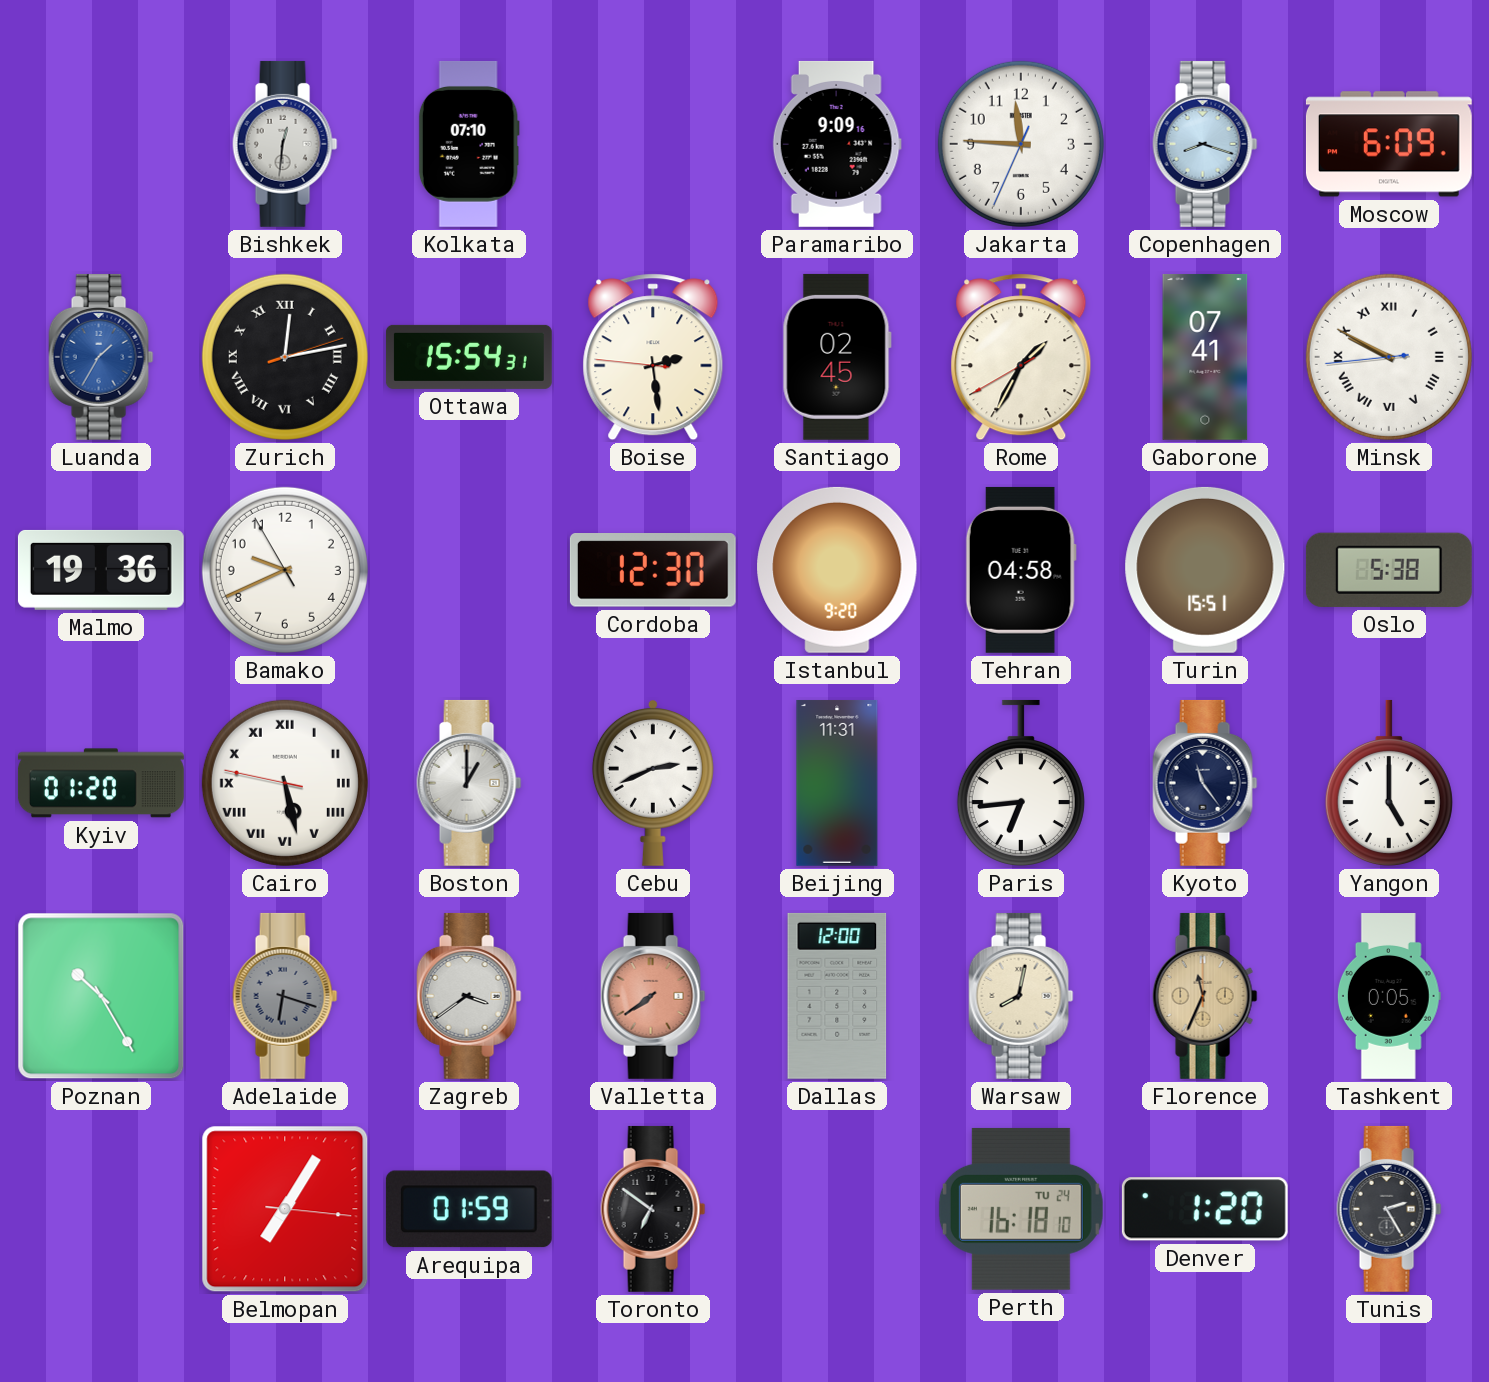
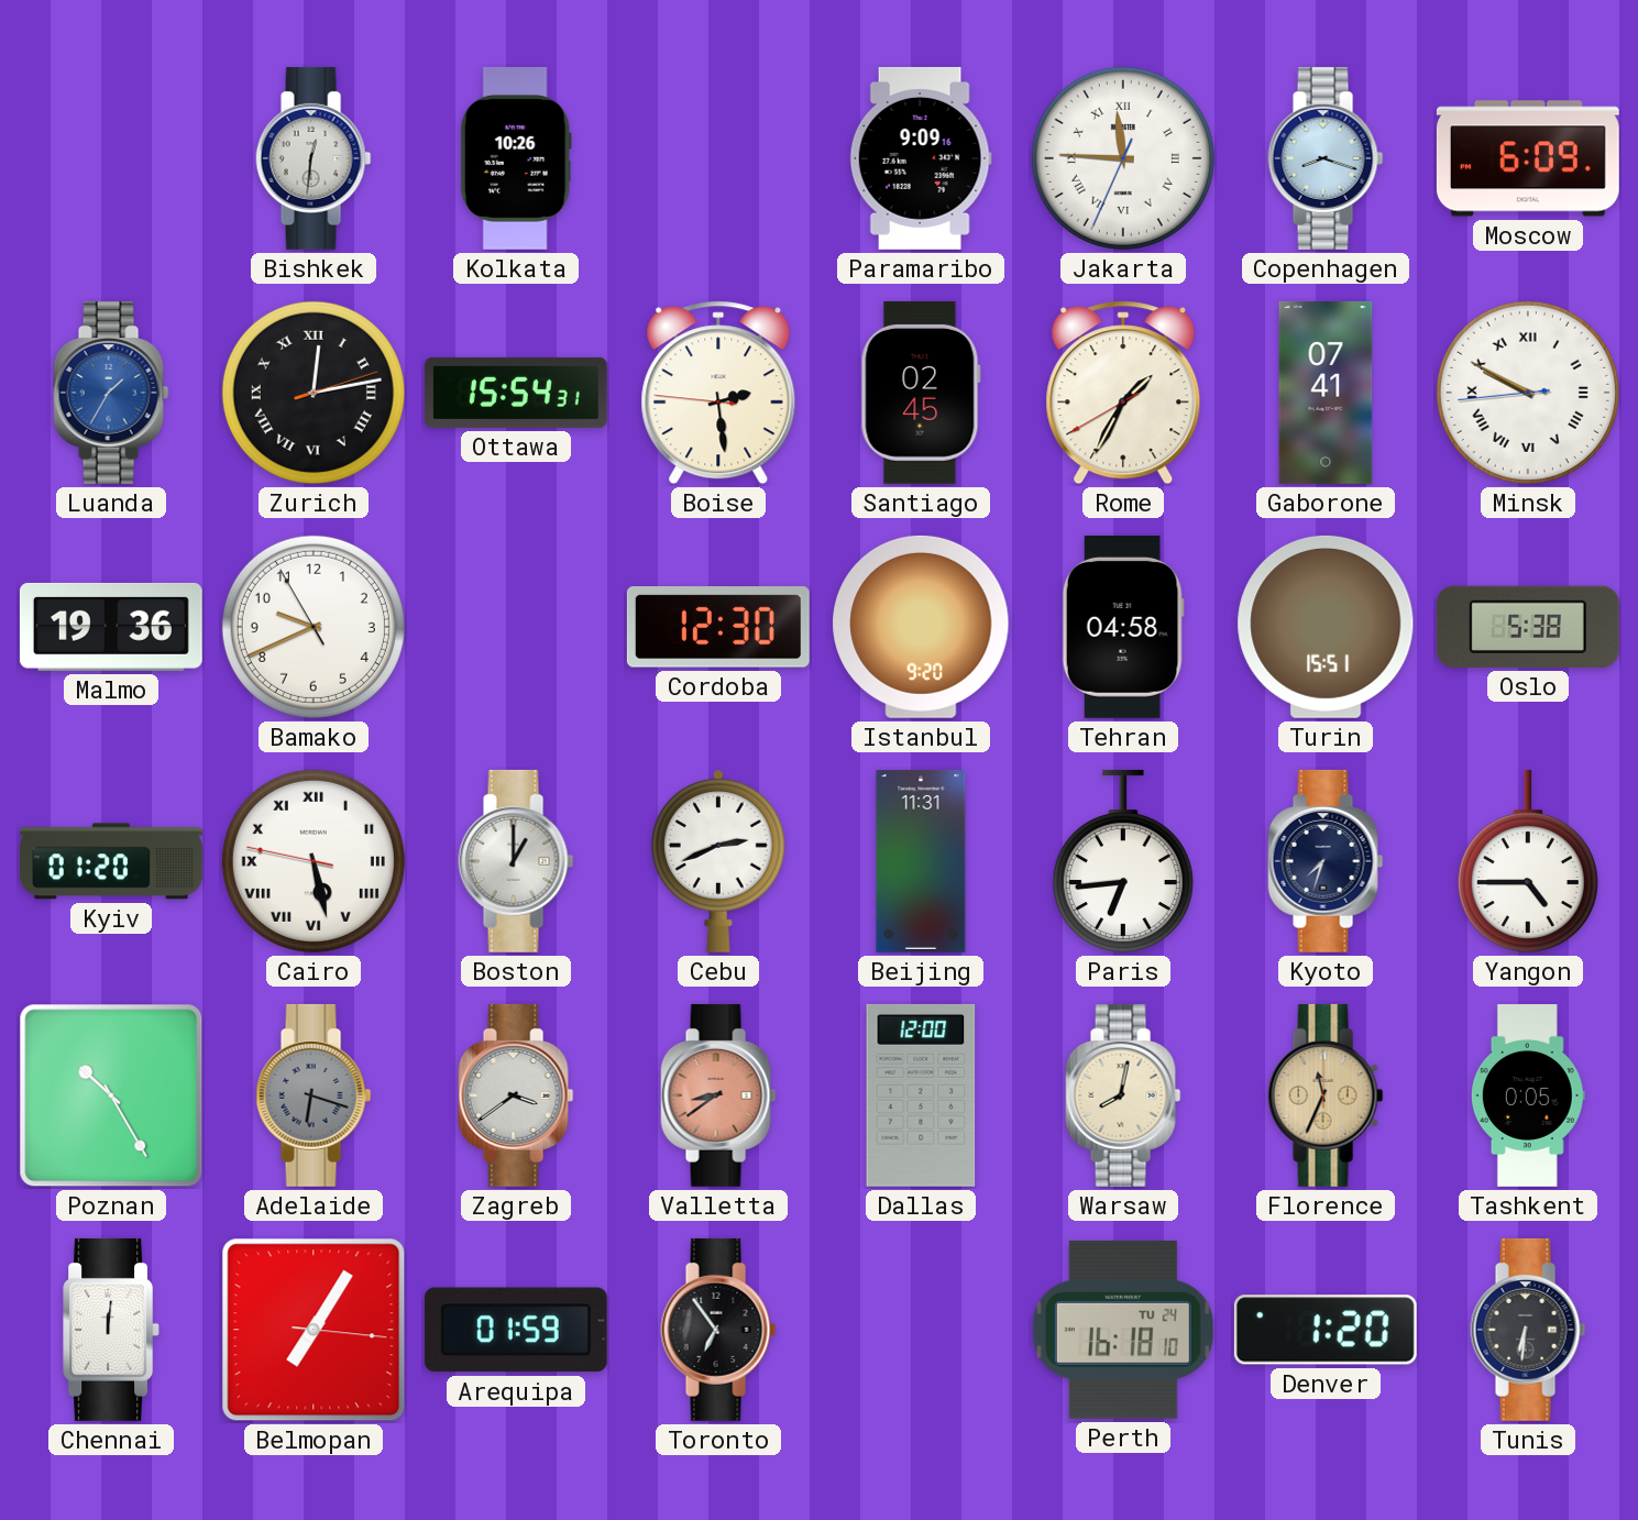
Kolkata: 07:10 -> 10:26 (516, 158)
Jakarta numerals: Arabic -> Roman (1123, 158)
Kyoto: 11:24 -> 7:33 (1326, 861)
Yangon: 5:00 -> 4:45 (1528, 861)
Valletta: 7:39 -> 8:39 (718, 1095)
Chennai: none -> 12:01 (112, 1330)
Toronto: 6:51 -> 6:54 (718, 1330)
Tunis: 2:25 -> 6:31 (1528, 1330)
